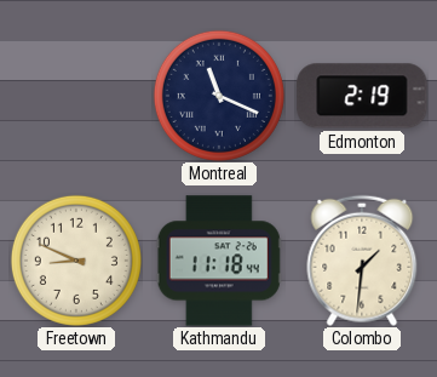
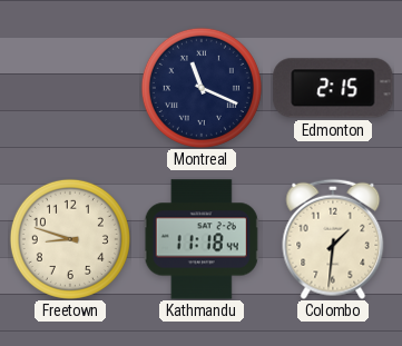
Edmonton: 2:19 -> 2:15 (333, 88)
Freetown: 8:49 -> 8:48 (70, 239)
